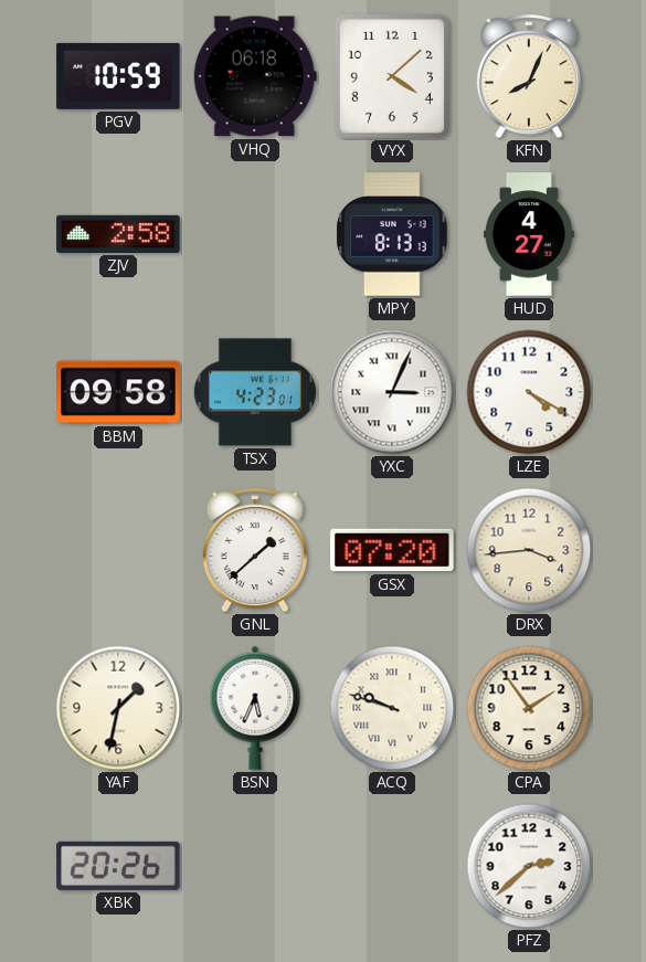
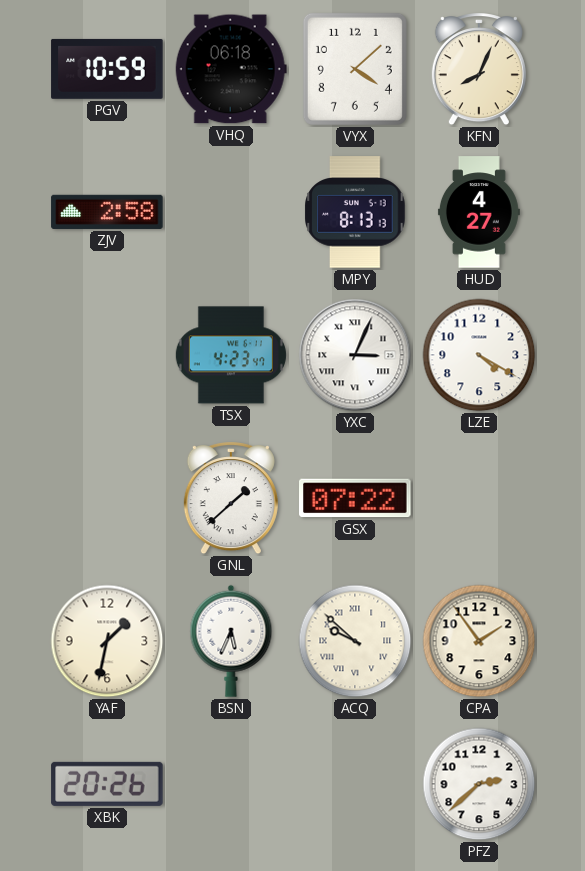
BBM: 09:58 -> none (118, 392)
TSX: 4:23:01 -> 4:23:47 (231, 355)
GSX: 07:20 -> 07:22 (355, 498)
DRX: 3:44 -> none (529, 550)
ACQ: 9:48 -> 9:52 (355, 641)
